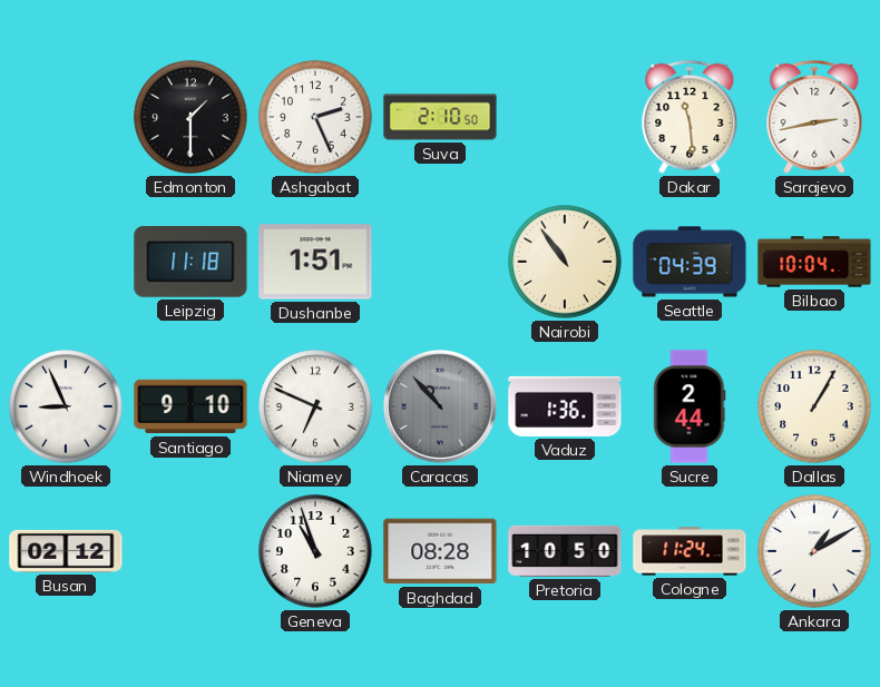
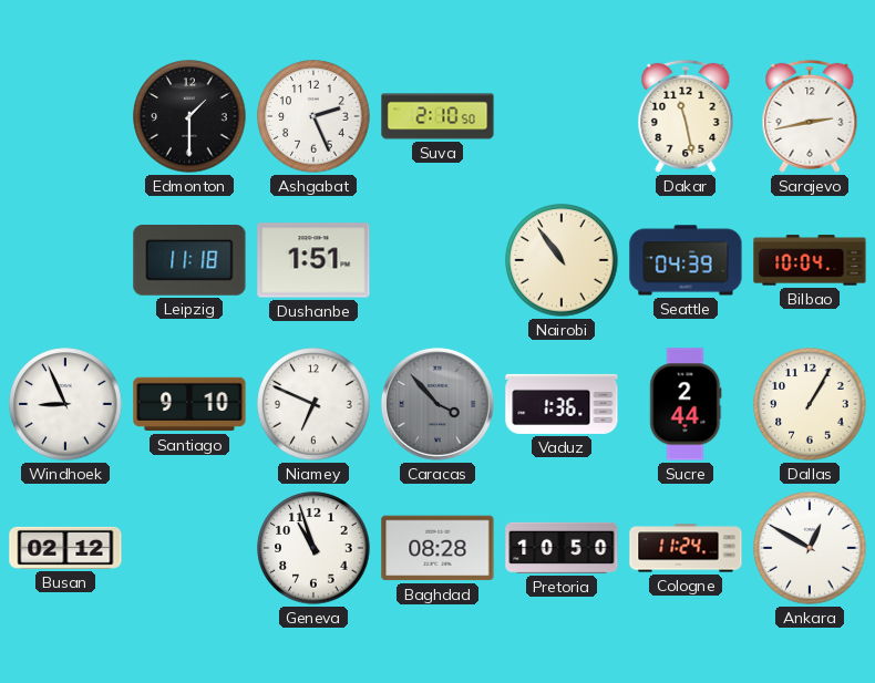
Dakar: 11:29 -> 11:28 (686, 116)
Caracas: 10:53 -> 3:53 (437, 404)
Ankara: 1:10 -> 12:50 (810, 548)
